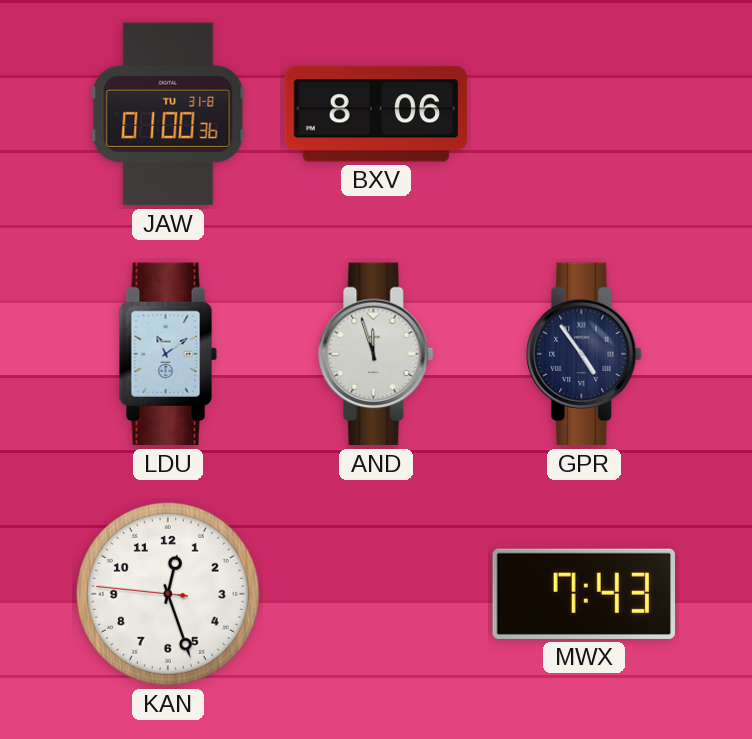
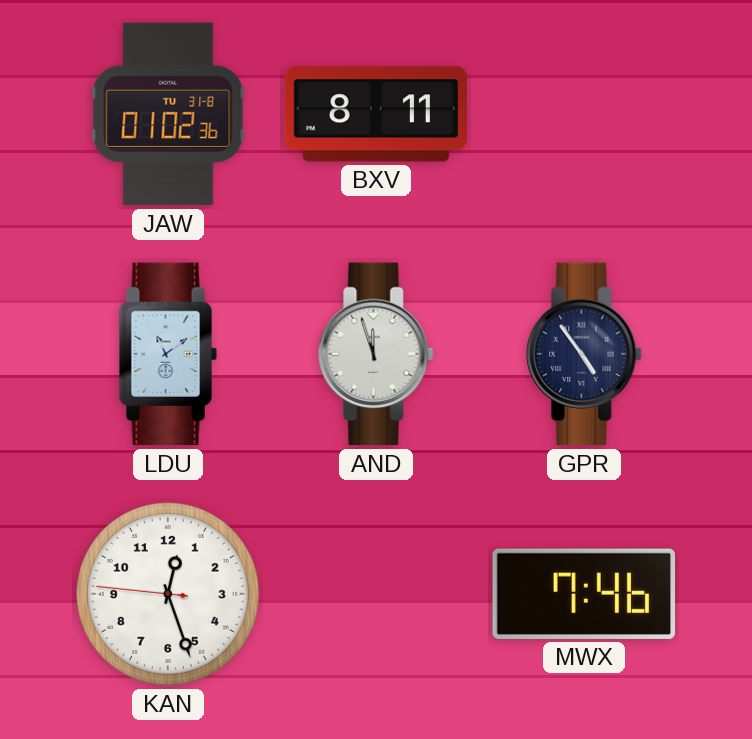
JAW: 01:00 -> 01:02 (168, 114)
BXV: 8:06 -> 8:11 (376, 114)
MWX: 7:43 -> 7:46 (583, 594)
